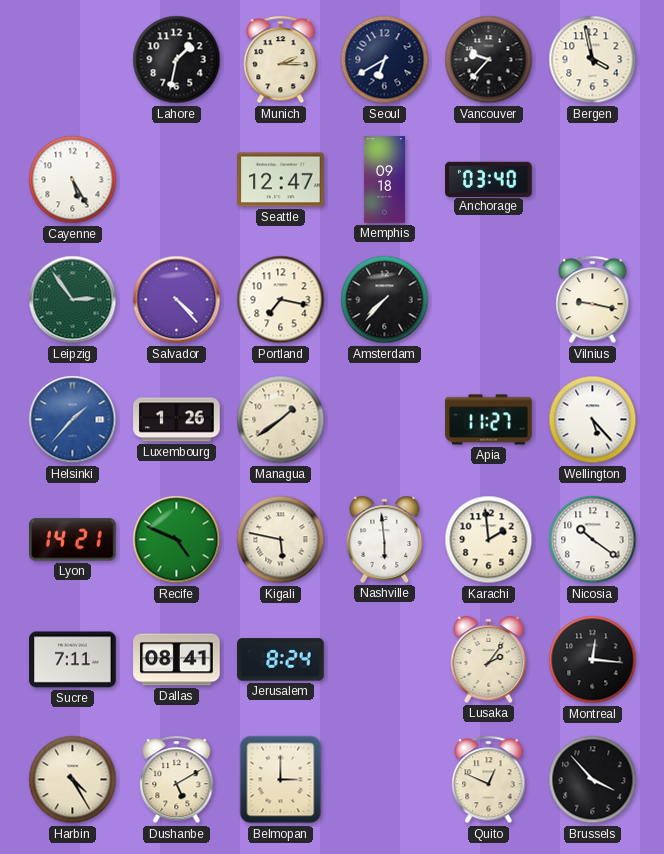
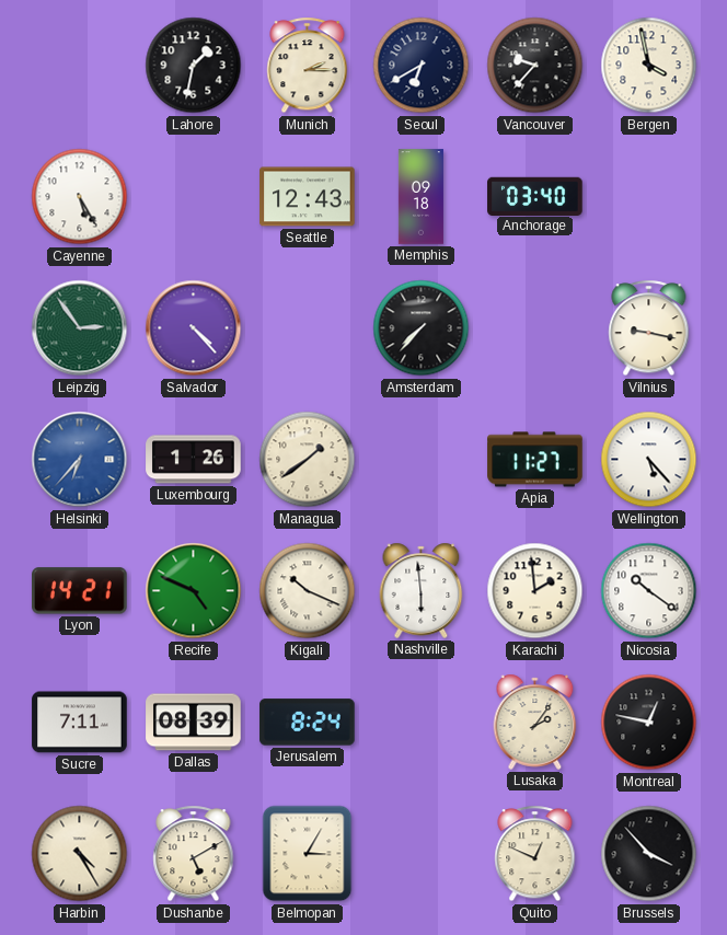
Seattle: 12:47 -> 12:43 (308, 197)
Portland: 7:17 -> none (281, 300)
Helsinki: 1:37 -> 6:37 (80, 460)
Kigali: 5:47 -> 10:19 (308, 591)
Dallas: 08:41 -> 08:39 (194, 723)
Montreal: 12:16 -> 12:47 (649, 723)
Belmopan: 3:00 -> 3:05 (308, 854)
